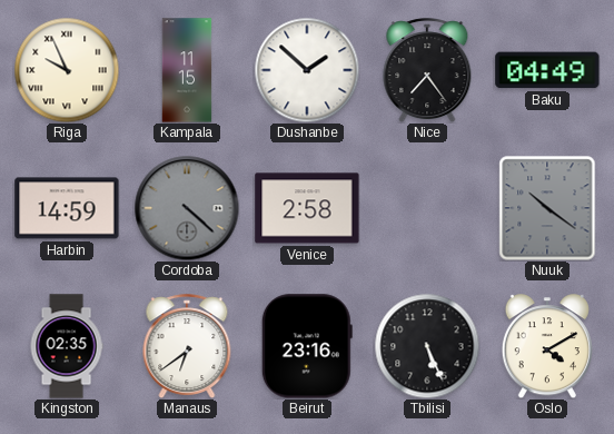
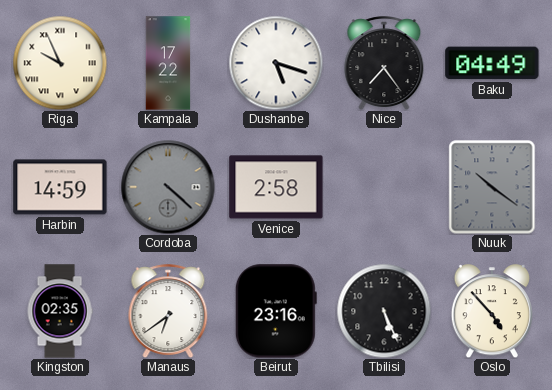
Kampala: 11:15 -> 17:22 (168, 63)
Dushanbe: 1:52 -> 5:18 (276, 63)
Oslo: 4:10 -> 4:53 (492, 311)
